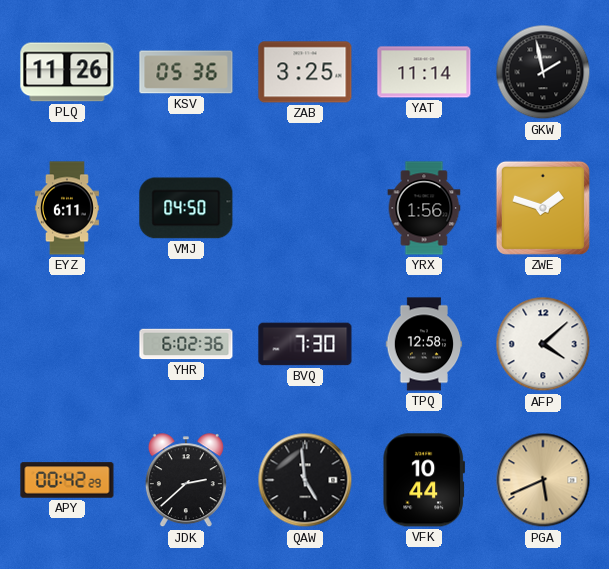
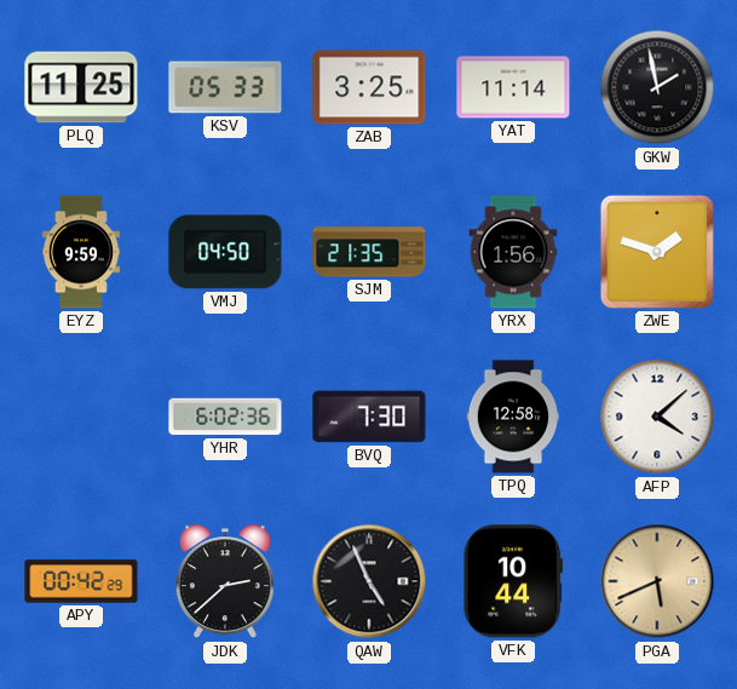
PLQ: 11:26 -> 11:25 (81, 87)
KSV: 05:36 -> 05:33 (225, 87)
EYZ: 6:11 -> 9:59 (81, 252)
SJM: none -> 21:35 (369, 252)
QAW: 4:59 -> 4:56 (369, 581)
